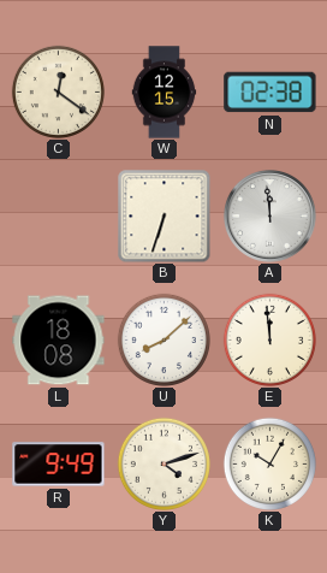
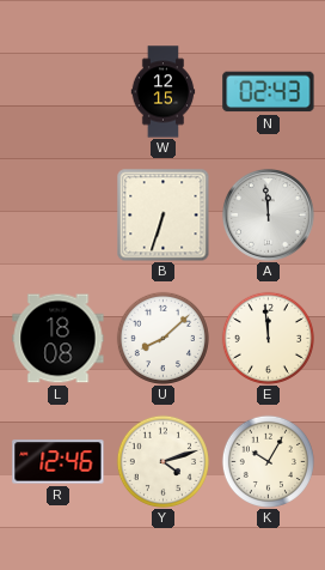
C: 12:21 -> none (58, 91)
N: 02:38 -> 02:43 (269, 92)
R: 9:49 -> 12:46 (59, 462)
